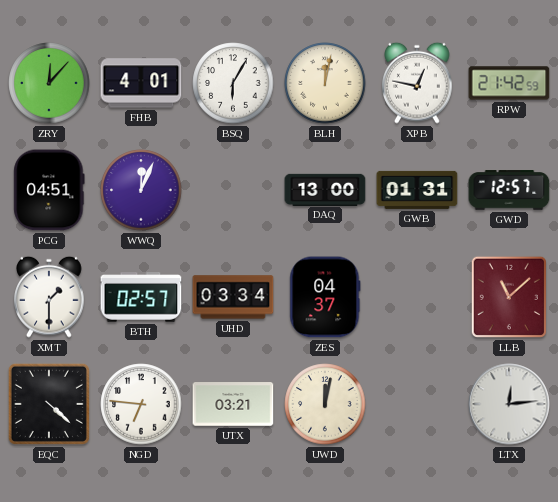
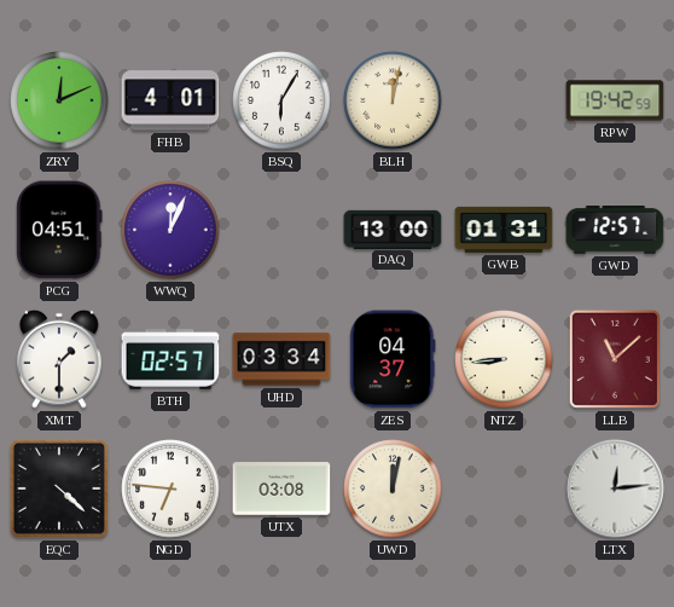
ZRY: 12:07 -> 12:11 (59, 100)
XPB: 12:47 -> none (417, 83)
RPW: 21:42 -> 19:42 (615, 100)
NTZ: none -> 8:44 (504, 359)
UTX: 03:21 -> 03:08 (281, 489)
